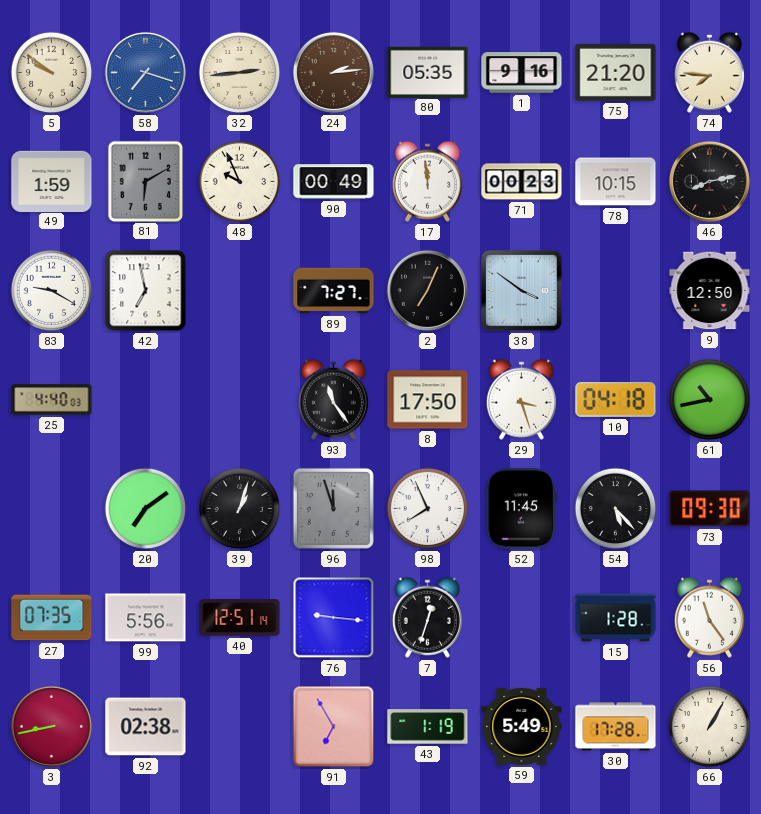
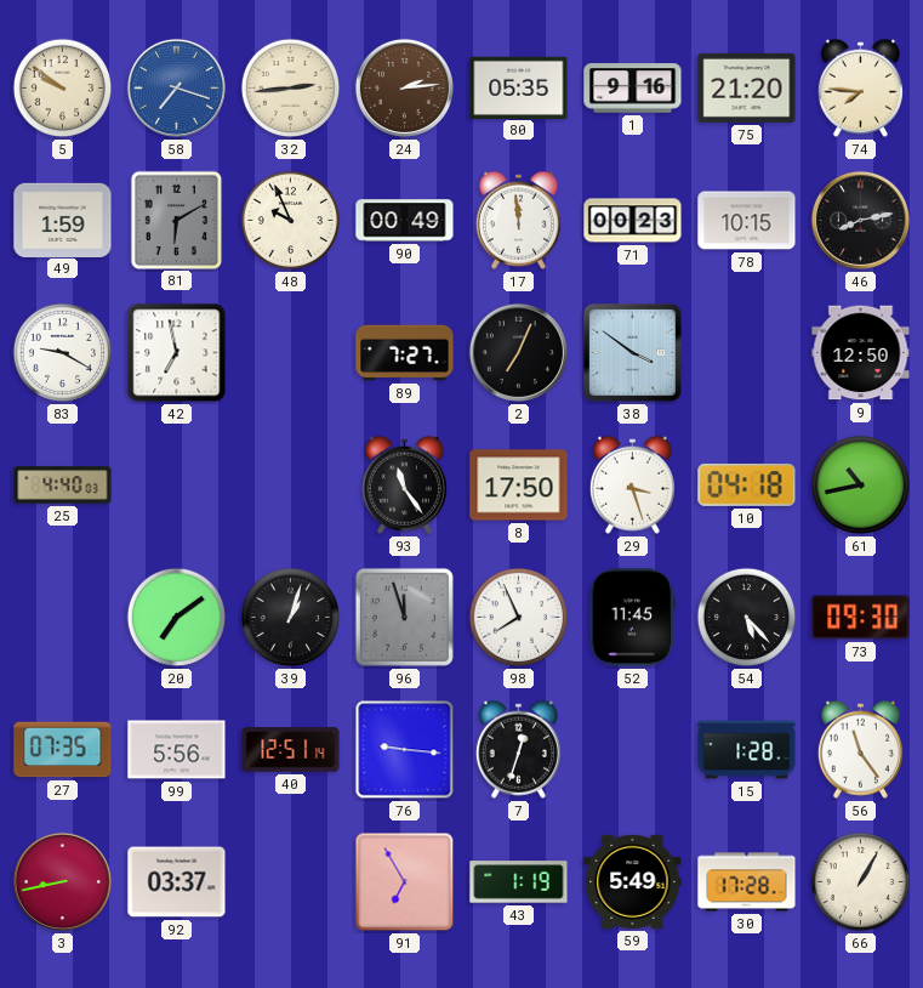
92: 02:38 -> 03:37 (177, 882)
